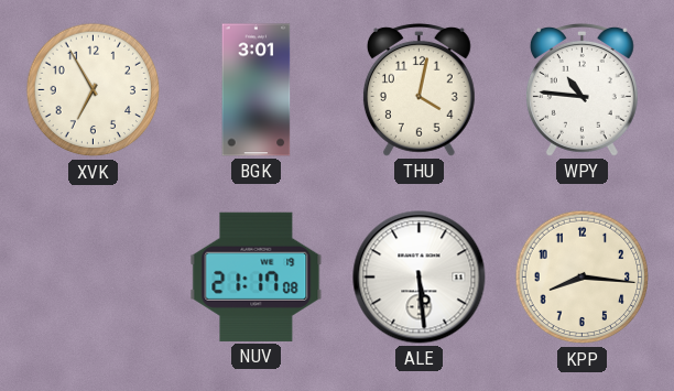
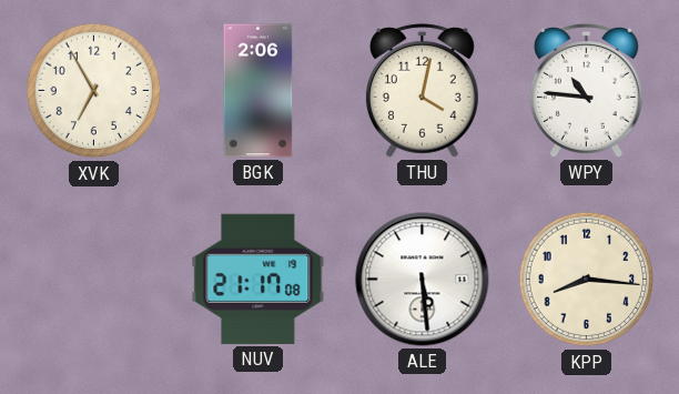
BGK: 3:01 -> 2:06 (259, 91)
